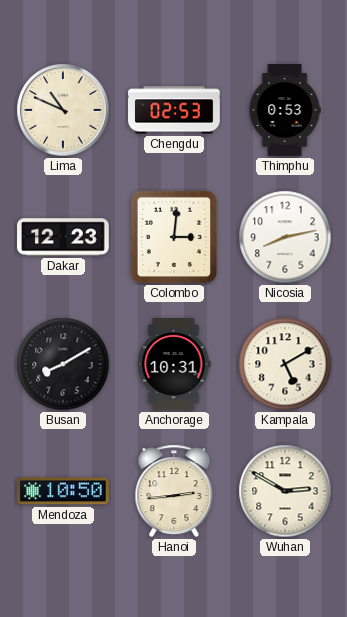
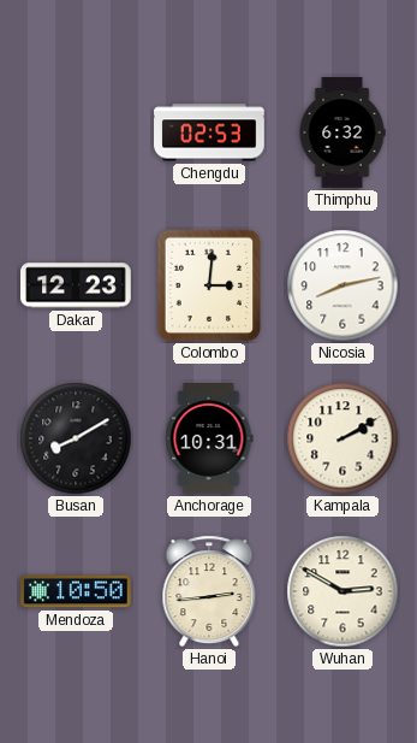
Lima: 10:49 -> none (63, 110)
Thimphu: 0:53 -> 6:32 (342, 132)
Kampala: 5:10 -> 2:10 (342, 438)
